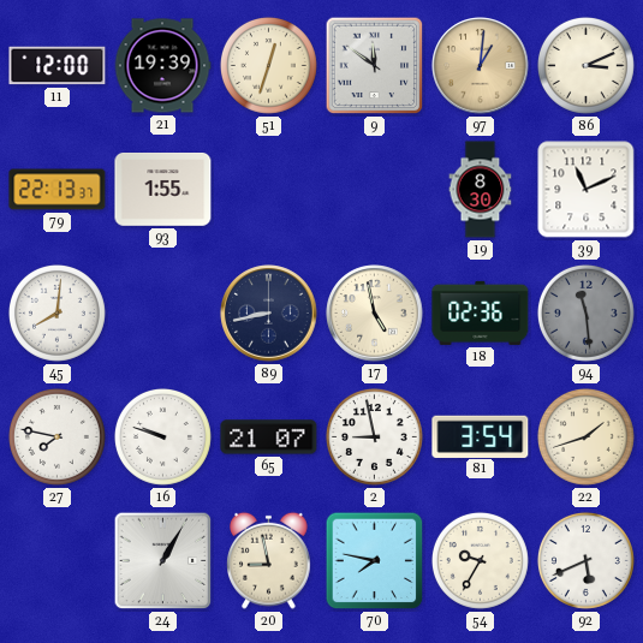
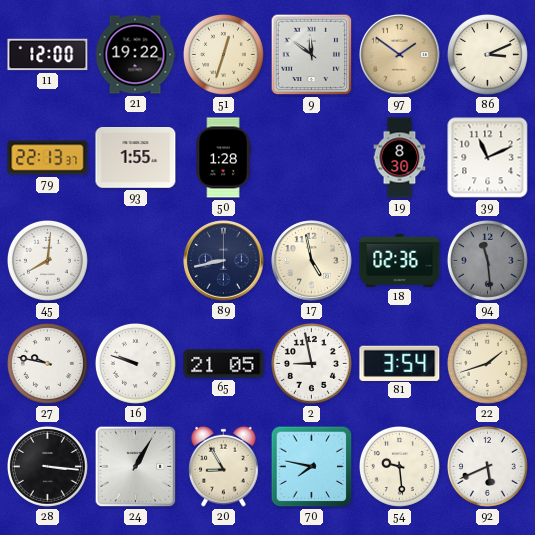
21: 19:39 -> 19:22 (135, 55)
97: 1:01 -> 1:51 (400, 55)
50: none -> 1:28 (223, 158)
27: 7:47 -> 9:47 (47, 363)
65: 21:07 -> 21:05 (224, 364)
28: none -> 3:16 (47, 466)
20: 8:58 -> 8:55 (224, 466)
54: 9:35 -> 9:29 (399, 466)
